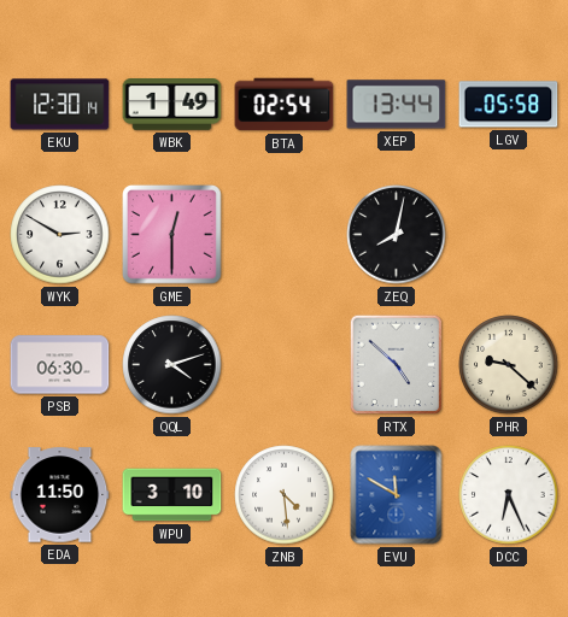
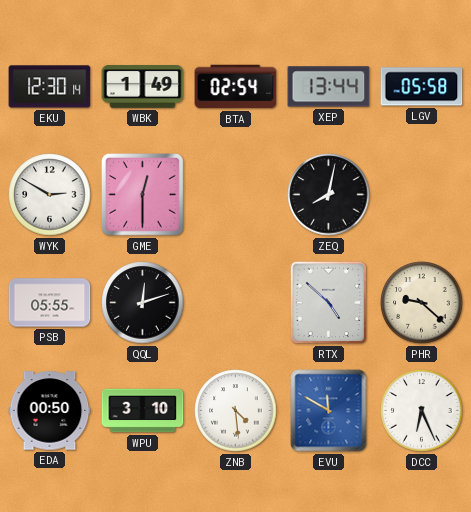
PSB: 06:30 -> 05:55 (50, 303)
QQL: 4:12 -> 12:12 (143, 303)
EDA: 11:50 -> 00:50 (50, 411)
